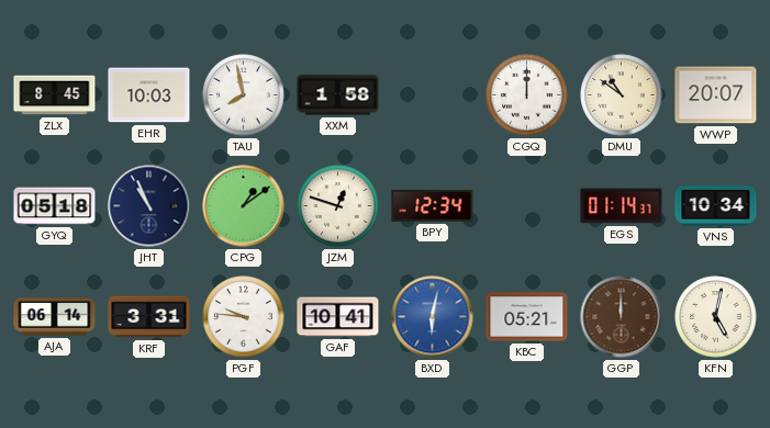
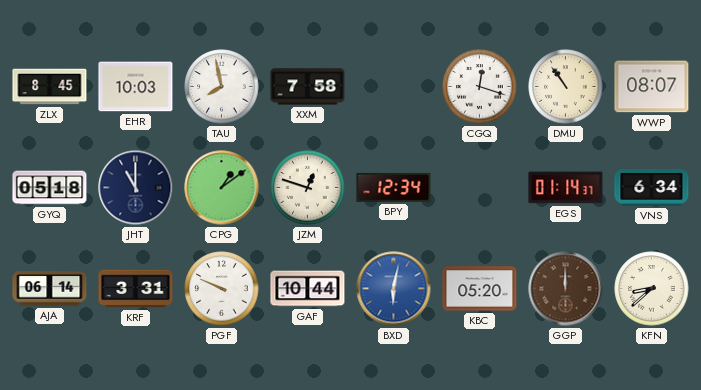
XXM: 1:58 -> 7:58 (308, 87)
CGQ: 12:00 -> 12:18 (480, 87)
DMU: 10:51 -> 10:54 (566, 87)
WWP: 20:07 -> 08:07 (652, 87)
JHT: 10:56 -> 11:00 (136, 188)
VNS: 10:34 -> 6:34 (652, 188)
PGF: 9:46 -> 9:49 (222, 289)
GAF: 10:41 -> 10:44 (308, 289)
KBC: 05:21 -> 05:20 (480, 289)
KFN: 5:02 -> 8:38 (652, 289)
